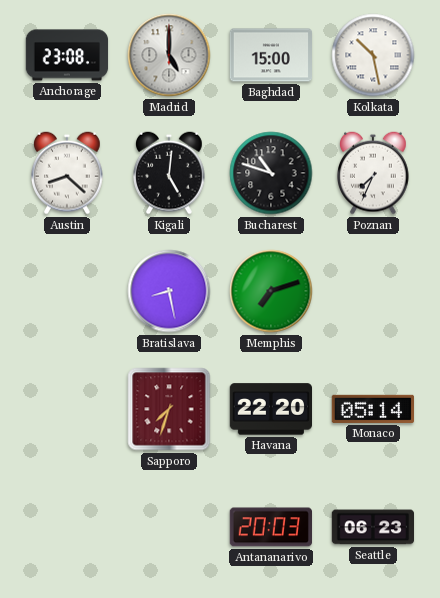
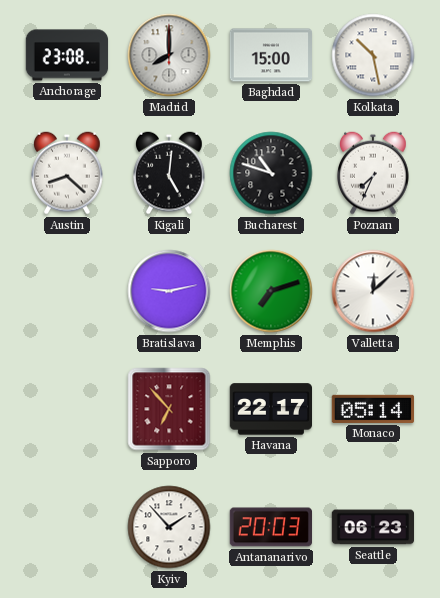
Madrid: 5:00 -> 8:00 (169, 55)
Bratislava: 8:28 -> 9:13 (169, 291)
Valletta: none -> 12:08 (373, 291)
Sapporo: 7:33 -> 6:53 (169, 409)
Havana: 22:20 -> 22:17 (270, 409)
Kyiv: none -> 1:53 (169, 527)
